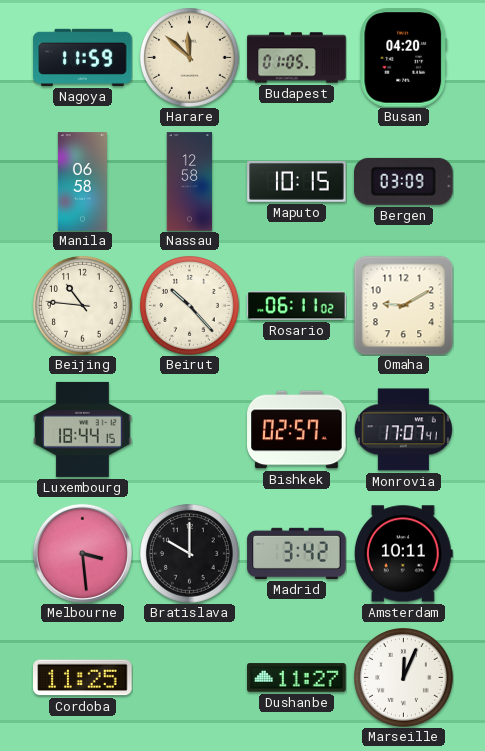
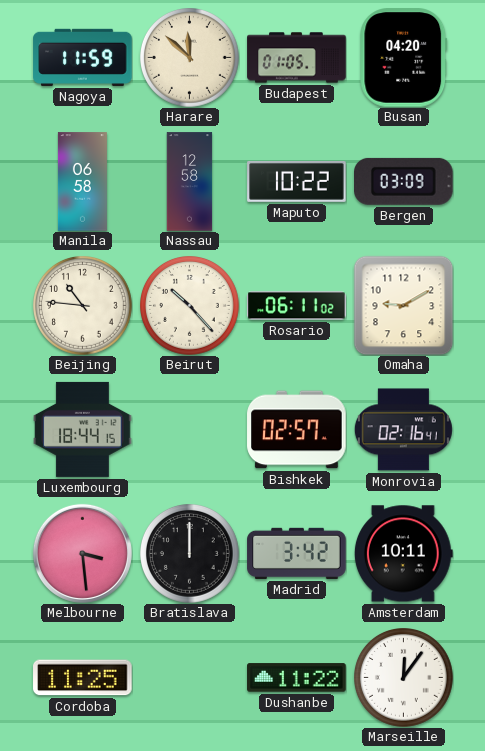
Maputo: 10:15 -> 10:22 (297, 181)
Monrovia: 17:07 -> 02:16 (403, 430)
Bratislava: 10:00 -> 12:00 (190, 554)
Dushanbe: 11:27 -> 11:22 (297, 678)
Marseille: 12:04 -> 12:06 (404, 678)
